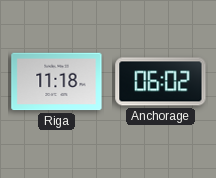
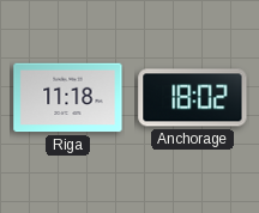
Anchorage: 06:02 -> 18:02 (193, 98)
